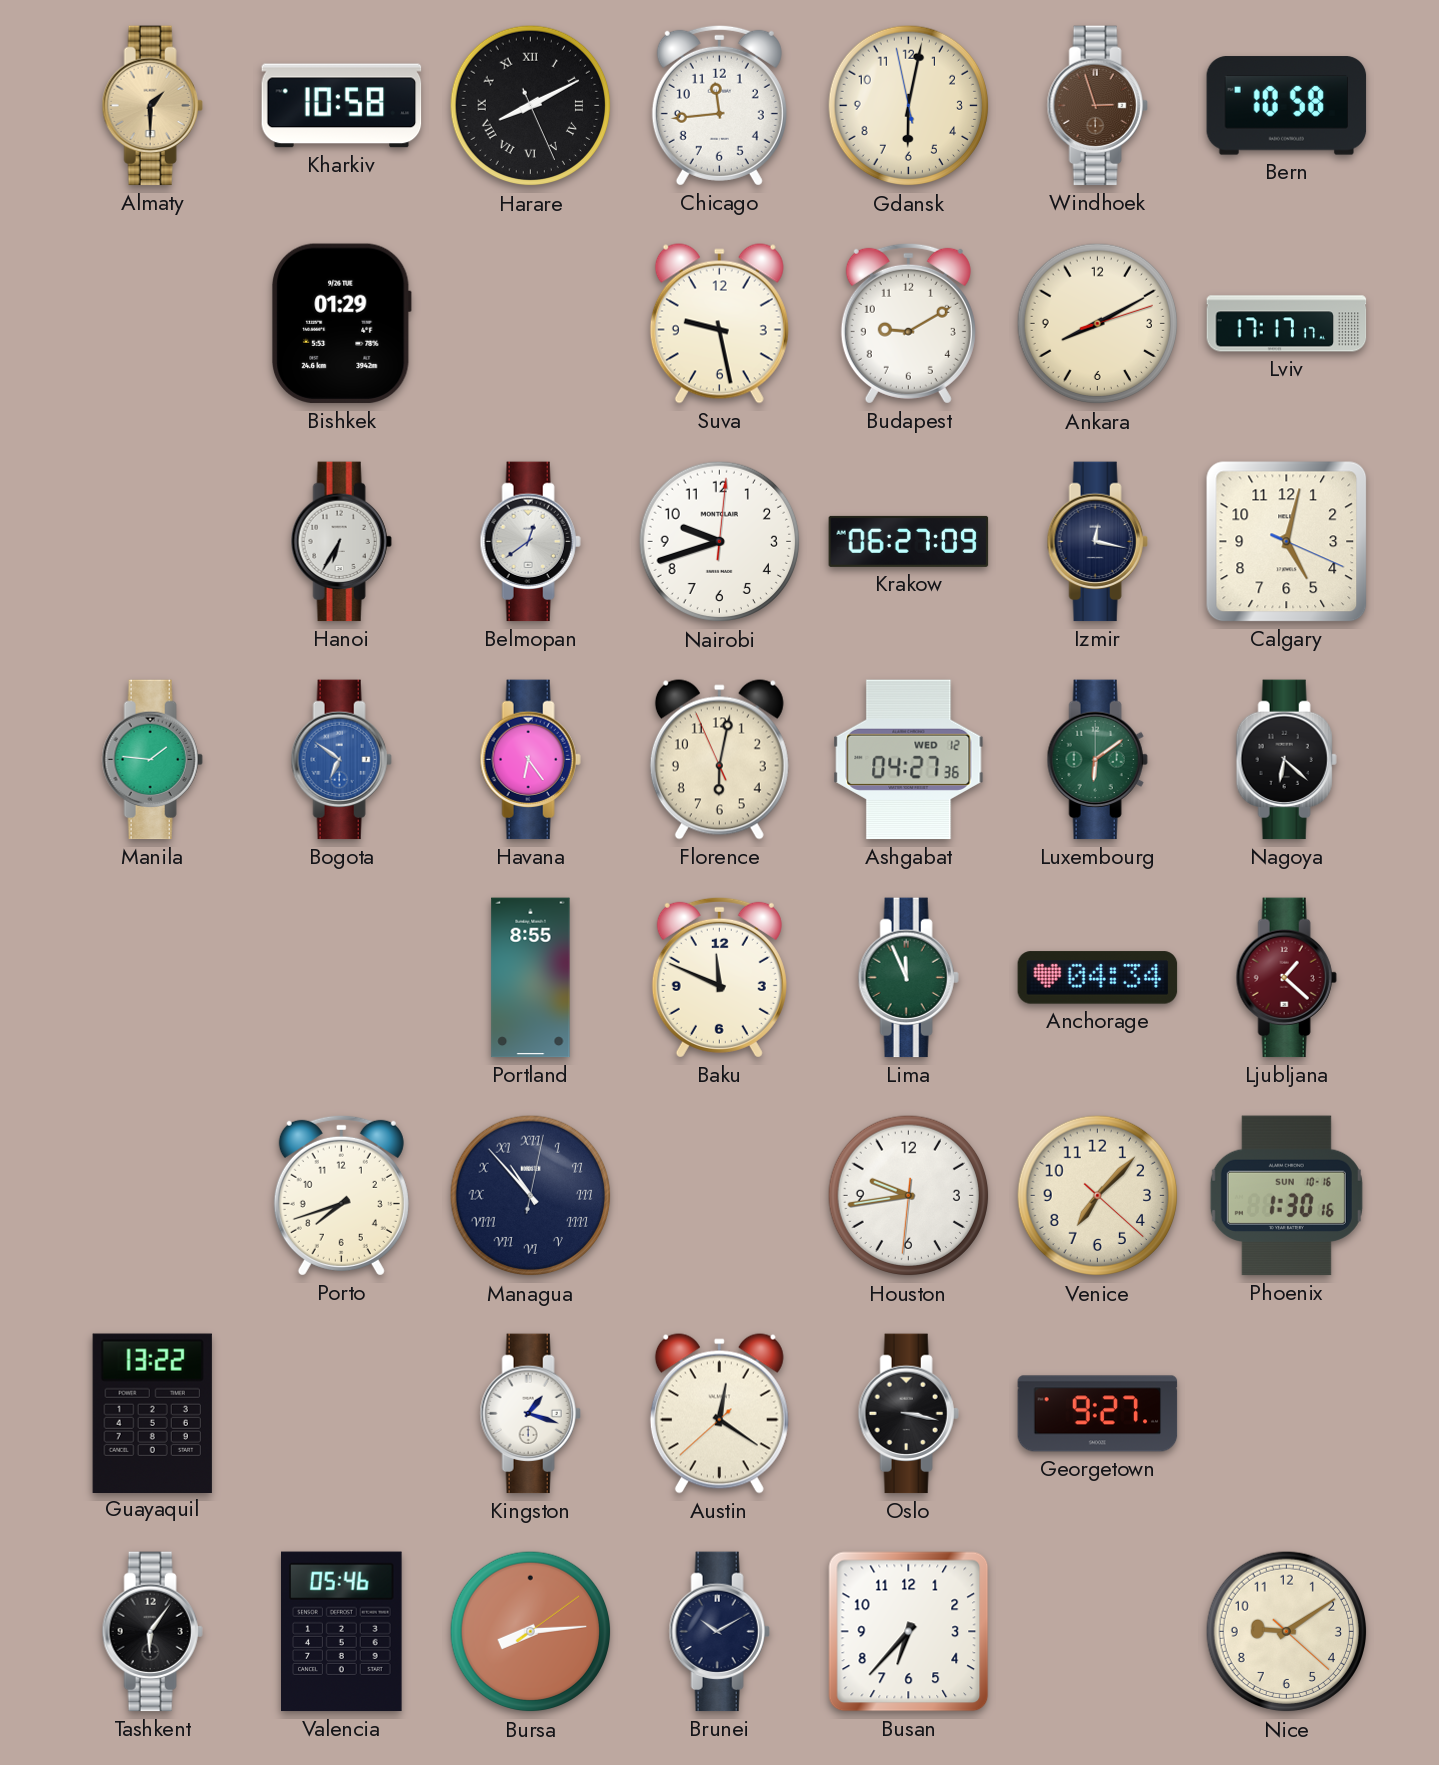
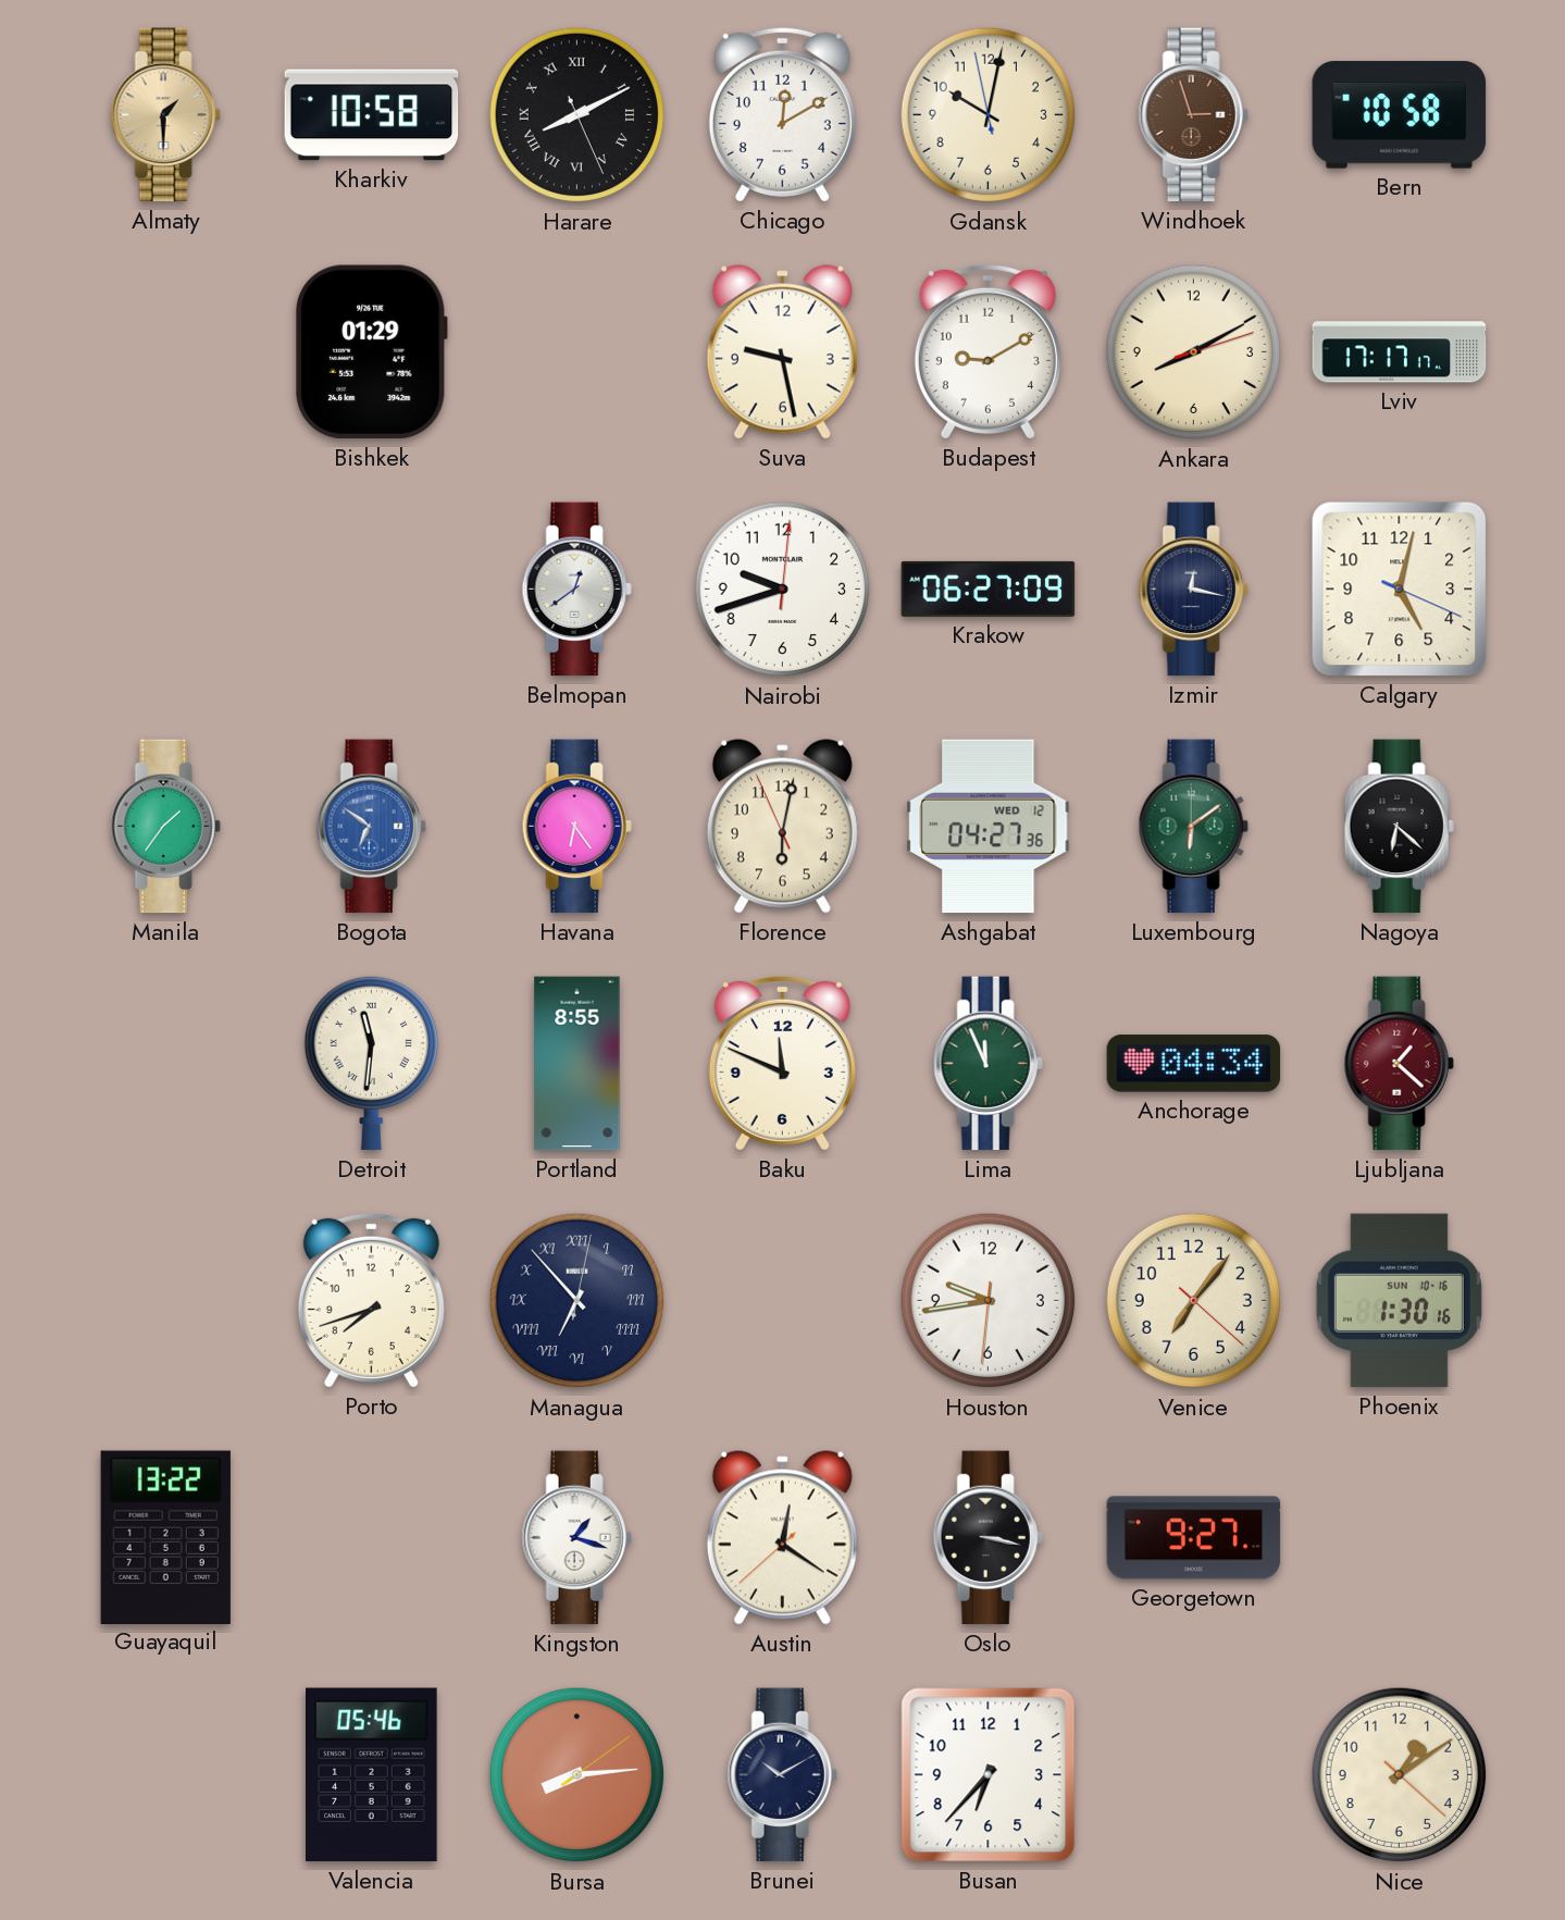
Chicago: 11:44 -> 12:10 (782, 114)
Gdansk: 6:01 -> 10:01 (989, 115)
Hanoi: 6:35 -> none (341, 542)
Manila: 1:46 -> 1:36 (165, 827)
Detroit: none -> 11:31 (371, 1063)
Managua: 10:53 -> 6:53 (577, 1301)
Venice: 7:07 -> 7:06 (1194, 1301)
Tashkent: 6:06 -> none (152, 1632)
Nice: 9:09 -> 1:09 (1400, 1775)
